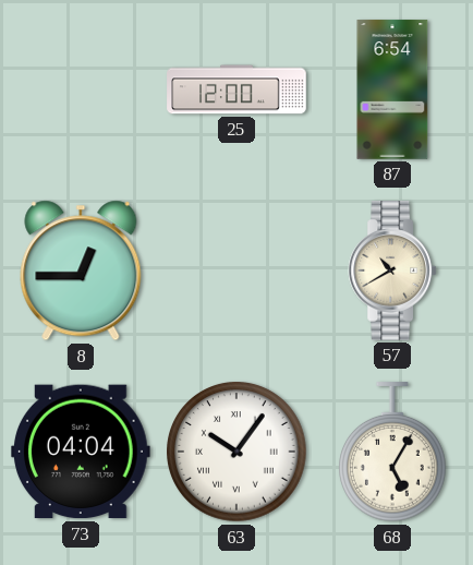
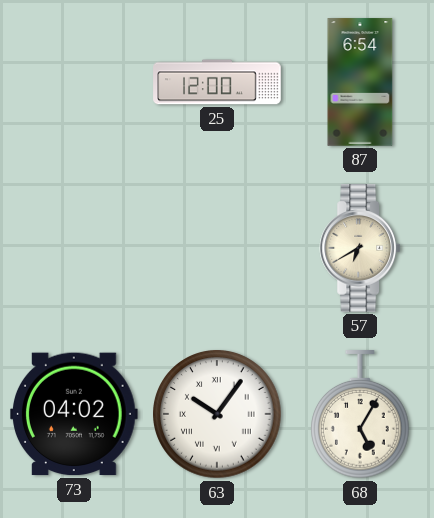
8: 12:45 -> none (81, 271)
57: 10:40 -> 6:40 (360, 248)
73: 04:04 -> 04:02 (75, 414)
